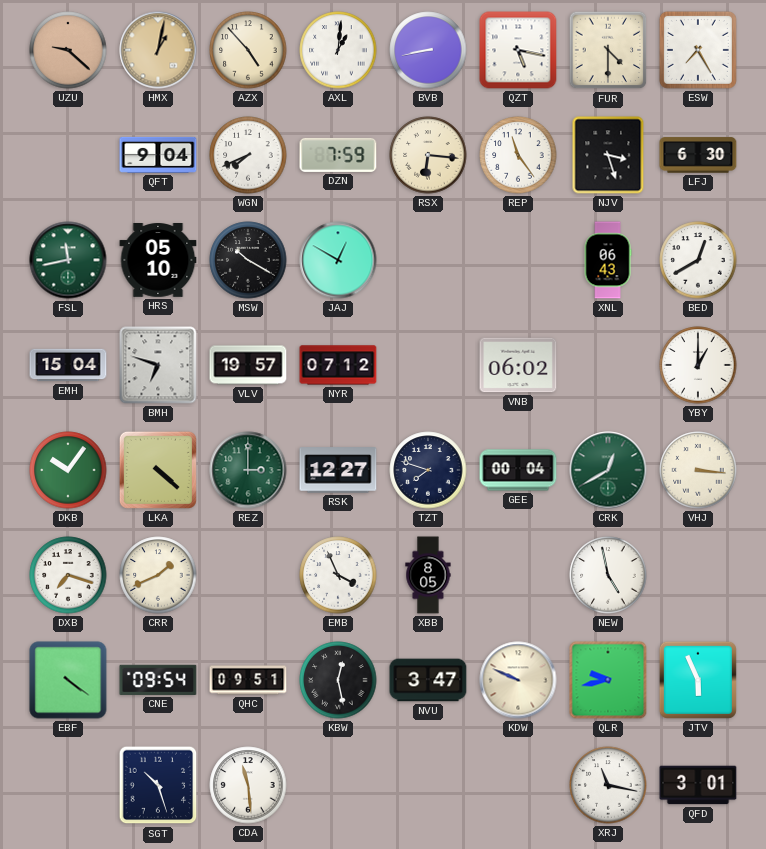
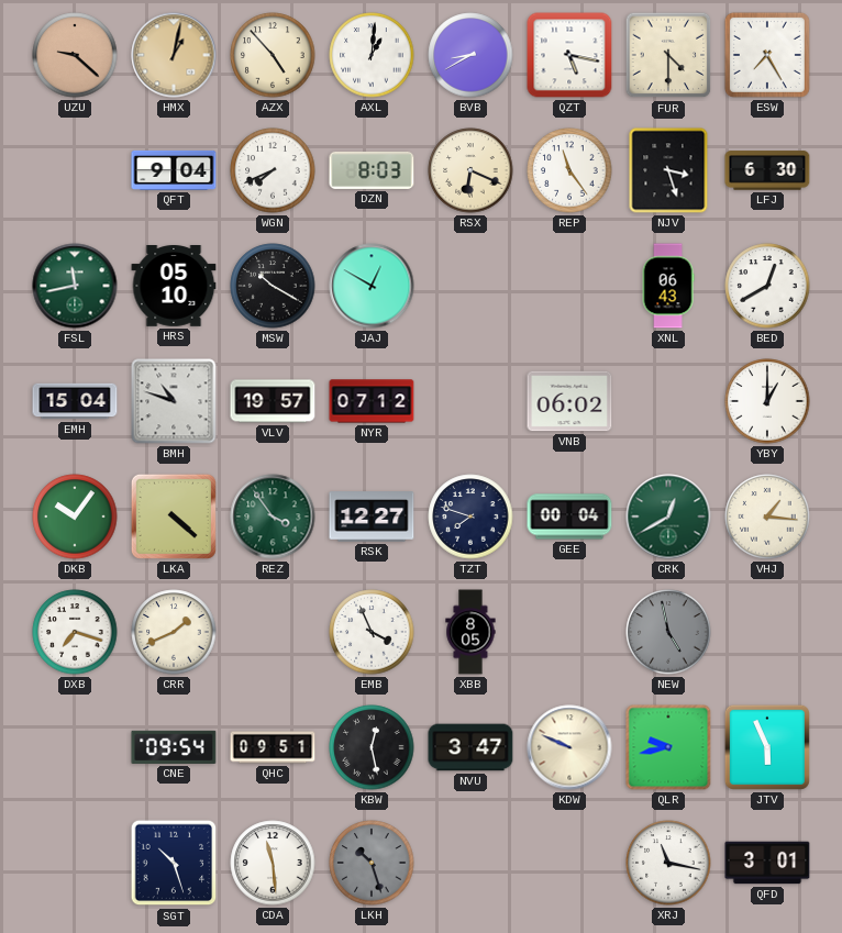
BVB: 8:43 -> 8:40 (470, 55)
DZN: 7:59 -> 8:03 (372, 170)
RSX: 6:16 -> 6:19 (470, 170)
BMH: 6:48 -> 10:48 (174, 401)
REZ: 3:00 -> 3:54 (273, 517)
VHJ: 3:16 -> 1:16 (767, 517)
NEW dial: white -> grey (668, 632)
EBF: 4:21 -> none (68, 680)
LKH: none -> 10:27 (372, 863)
